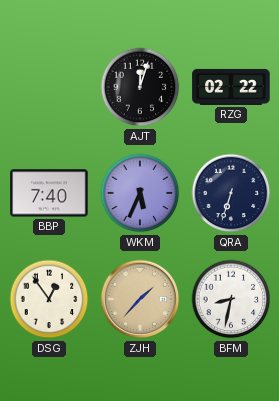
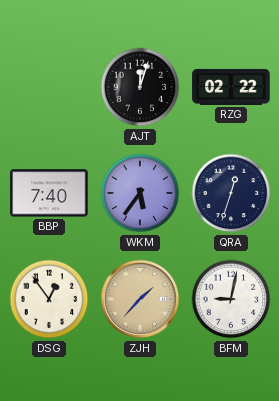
WKM: 5:34 -> 5:36 (140, 193)
QRA: 6:33 -> 12:33 (231, 193)
BFM: 8:32 -> 9:02 (231, 299)
